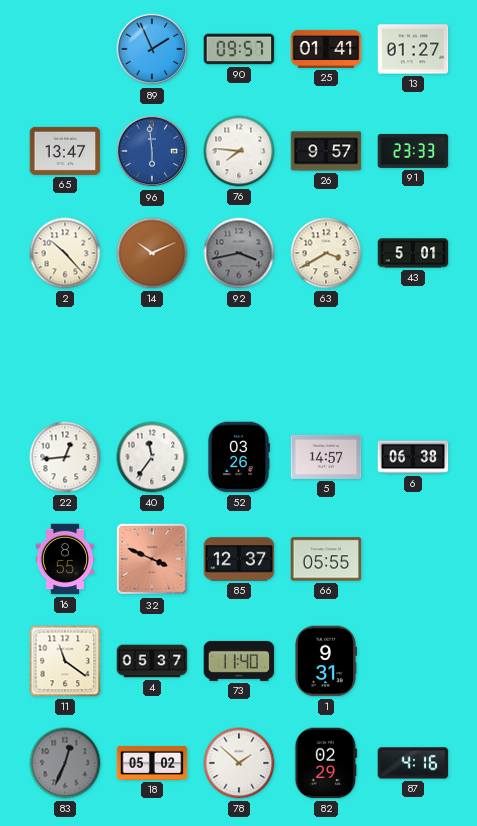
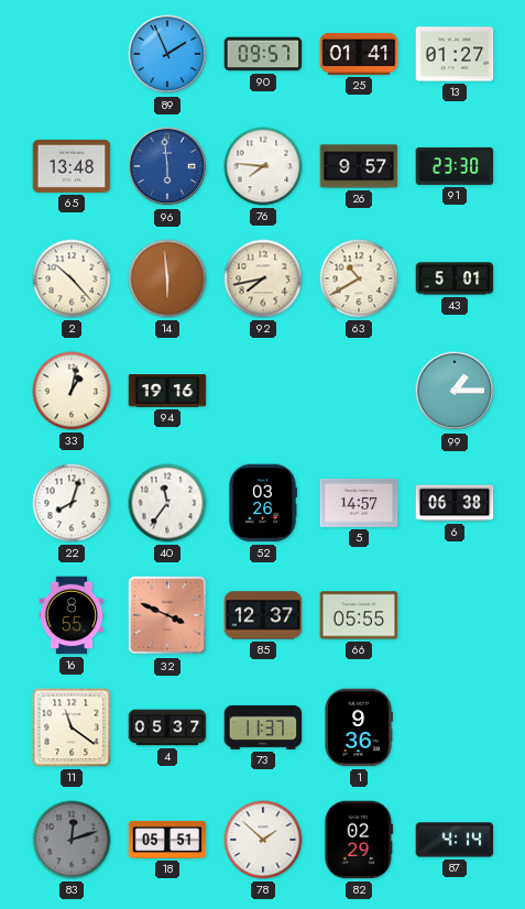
65: 13:47 -> 13:48 (72, 166)
91: 23:33 -> 23:30 (455, 166)
14: 10:11 -> 5:59 (167, 278)
92: 3:43 -> 7:43 (263, 278)
92 dial: grey -> cream (263, 278)
63: 3:40 -> 10:40 (359, 278)
33: none -> 1:02 (72, 391)
94: none -> 19:16 (167, 391)
99: none -> 1:15 (455, 391)
22: 12:44 -> 8:03 (72, 503)
73: 11:40 -> 11:37 (263, 727)
1: 9:31 -> 9:36 (359, 727)
83: 12:34 -> 12:12 (72, 840)
18: 05:02 -> 05:51 (167, 840)
87: 4:16 -> 4:14 (455, 840)
